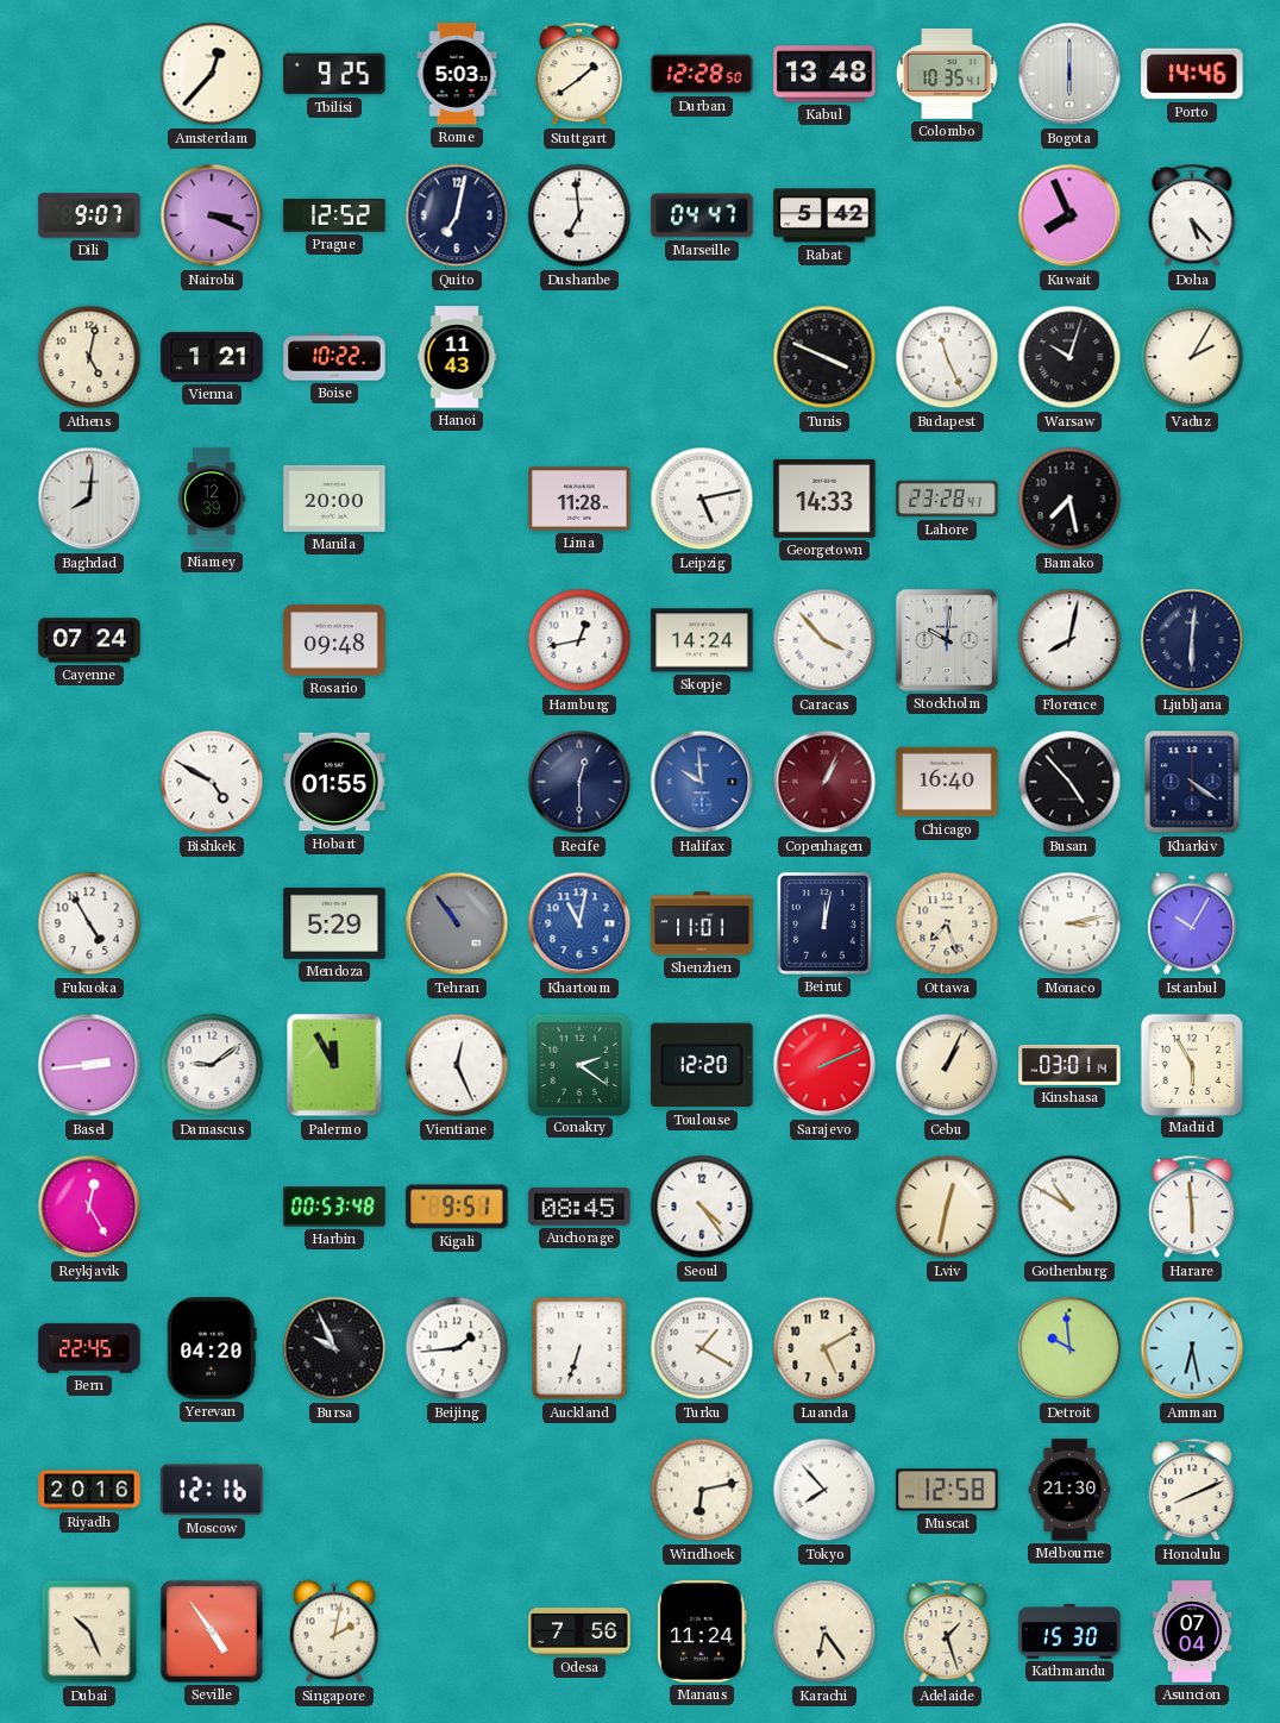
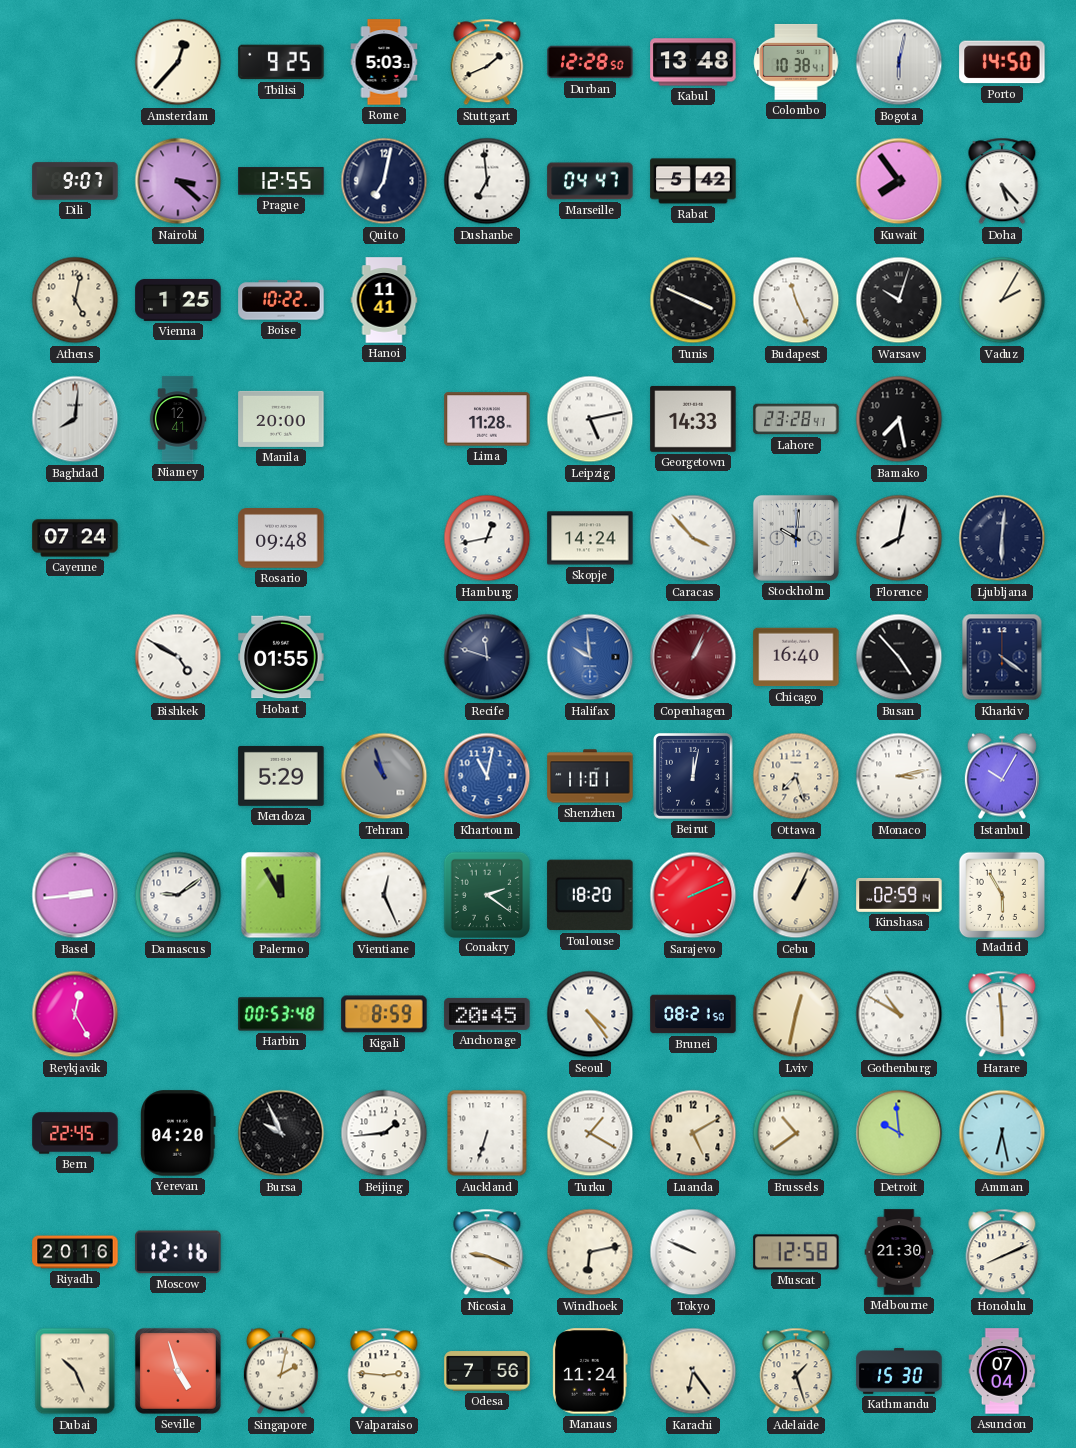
Stuttgart: 1:39 -> 1:41 (487, 62)
Colombo: 10:35 -> 10:38 (796, 62)
Bogota: 6:00 -> 6:02 (899, 62)
Porto: 14:46 -> 14:50 (1002, 62)
Nairobi: 3:19 -> 3:22 (178, 181)
Prague: 12:52 -> 12:55 (281, 181)
Kuwait: 7:56 -> 7:54 (899, 181)
Vienna: 1:21 -> 1:25 (178, 300)
Hanoi: 11:43 -> 11:41 (384, 300)
Niamey: 12:39 -> 12:41 (178, 419)
Recife: 12:30 -> 11:48 (487, 657)
Fukuoka: 4:55 -> none (89, 923)
Tehran: 10:54 -> 10:57 (384, 776)
Toulouse: 12:20 -> 18:20 (590, 895)
Kinshasa: 03:01 -> 02:59 (899, 895)
Kigali: 9:51 -> 8:59 (384, 1014)
Anchorage: 08:45 -> 20:45 (487, 1014)
Brunei: none -> 08:21 (693, 1014)
Brussels: none -> 10:39 (796, 1133)
Nicosia: none -> 9:19 (487, 1252)
Tokyo: 7:53 -> 9:49 (693, 1252)
Seville: 4:54 -> 4:57 (178, 1371)
Valparaiso: none -> 2:46 (384, 1371)
